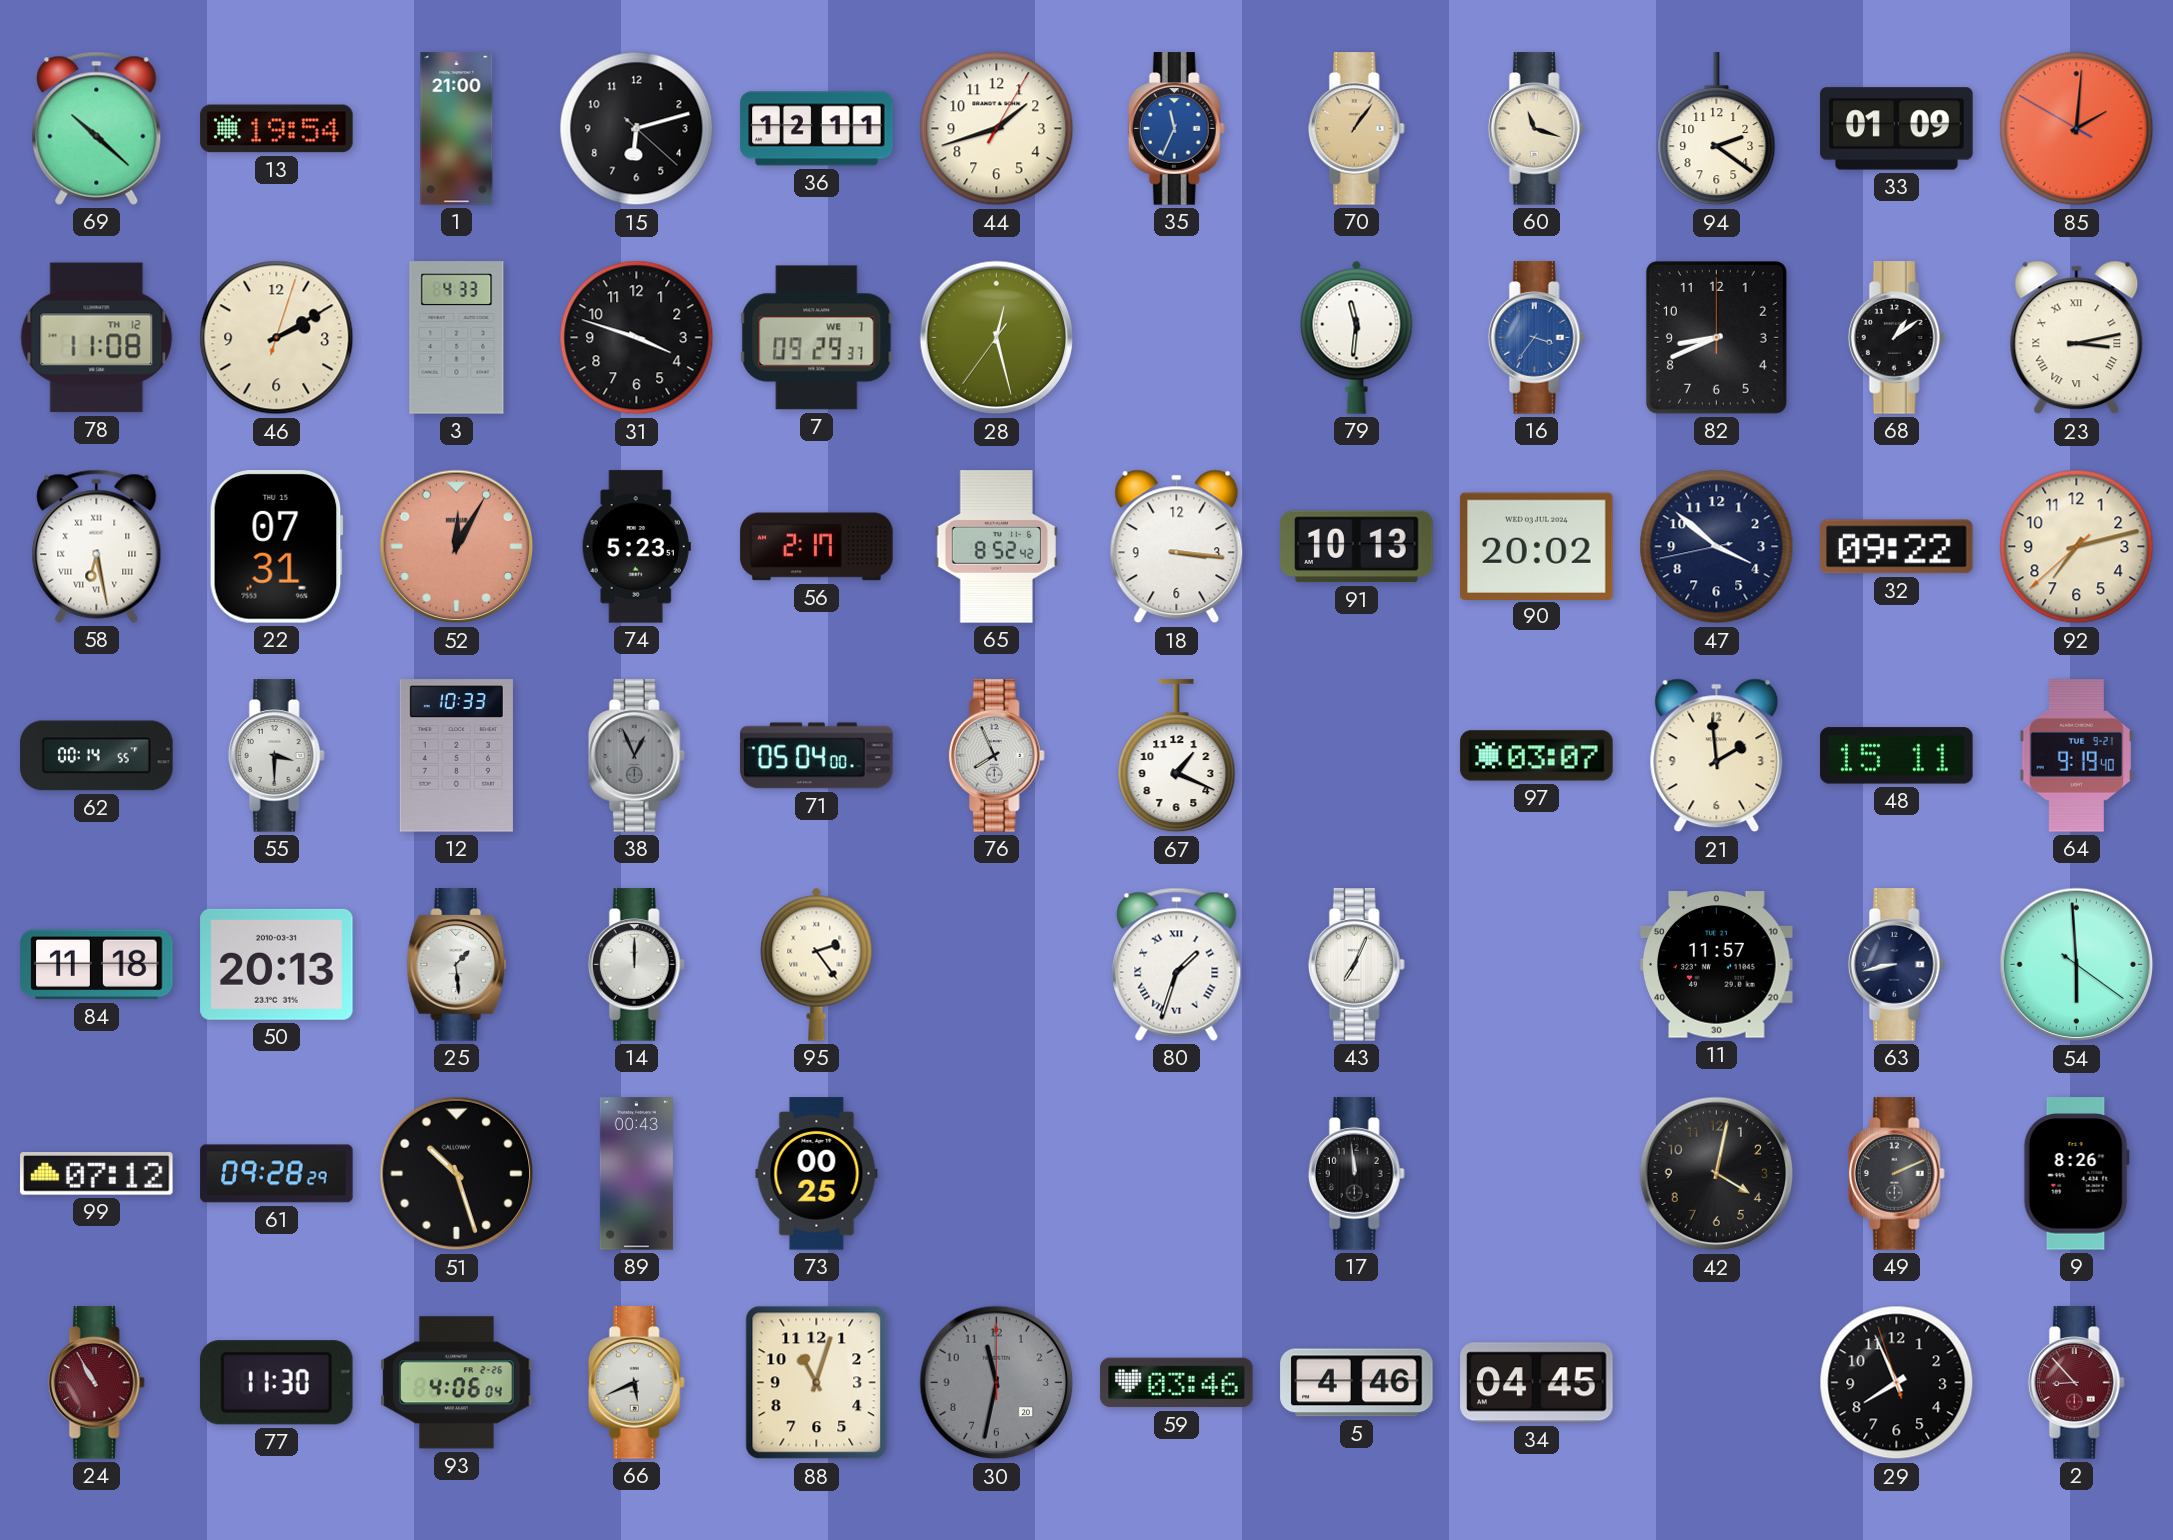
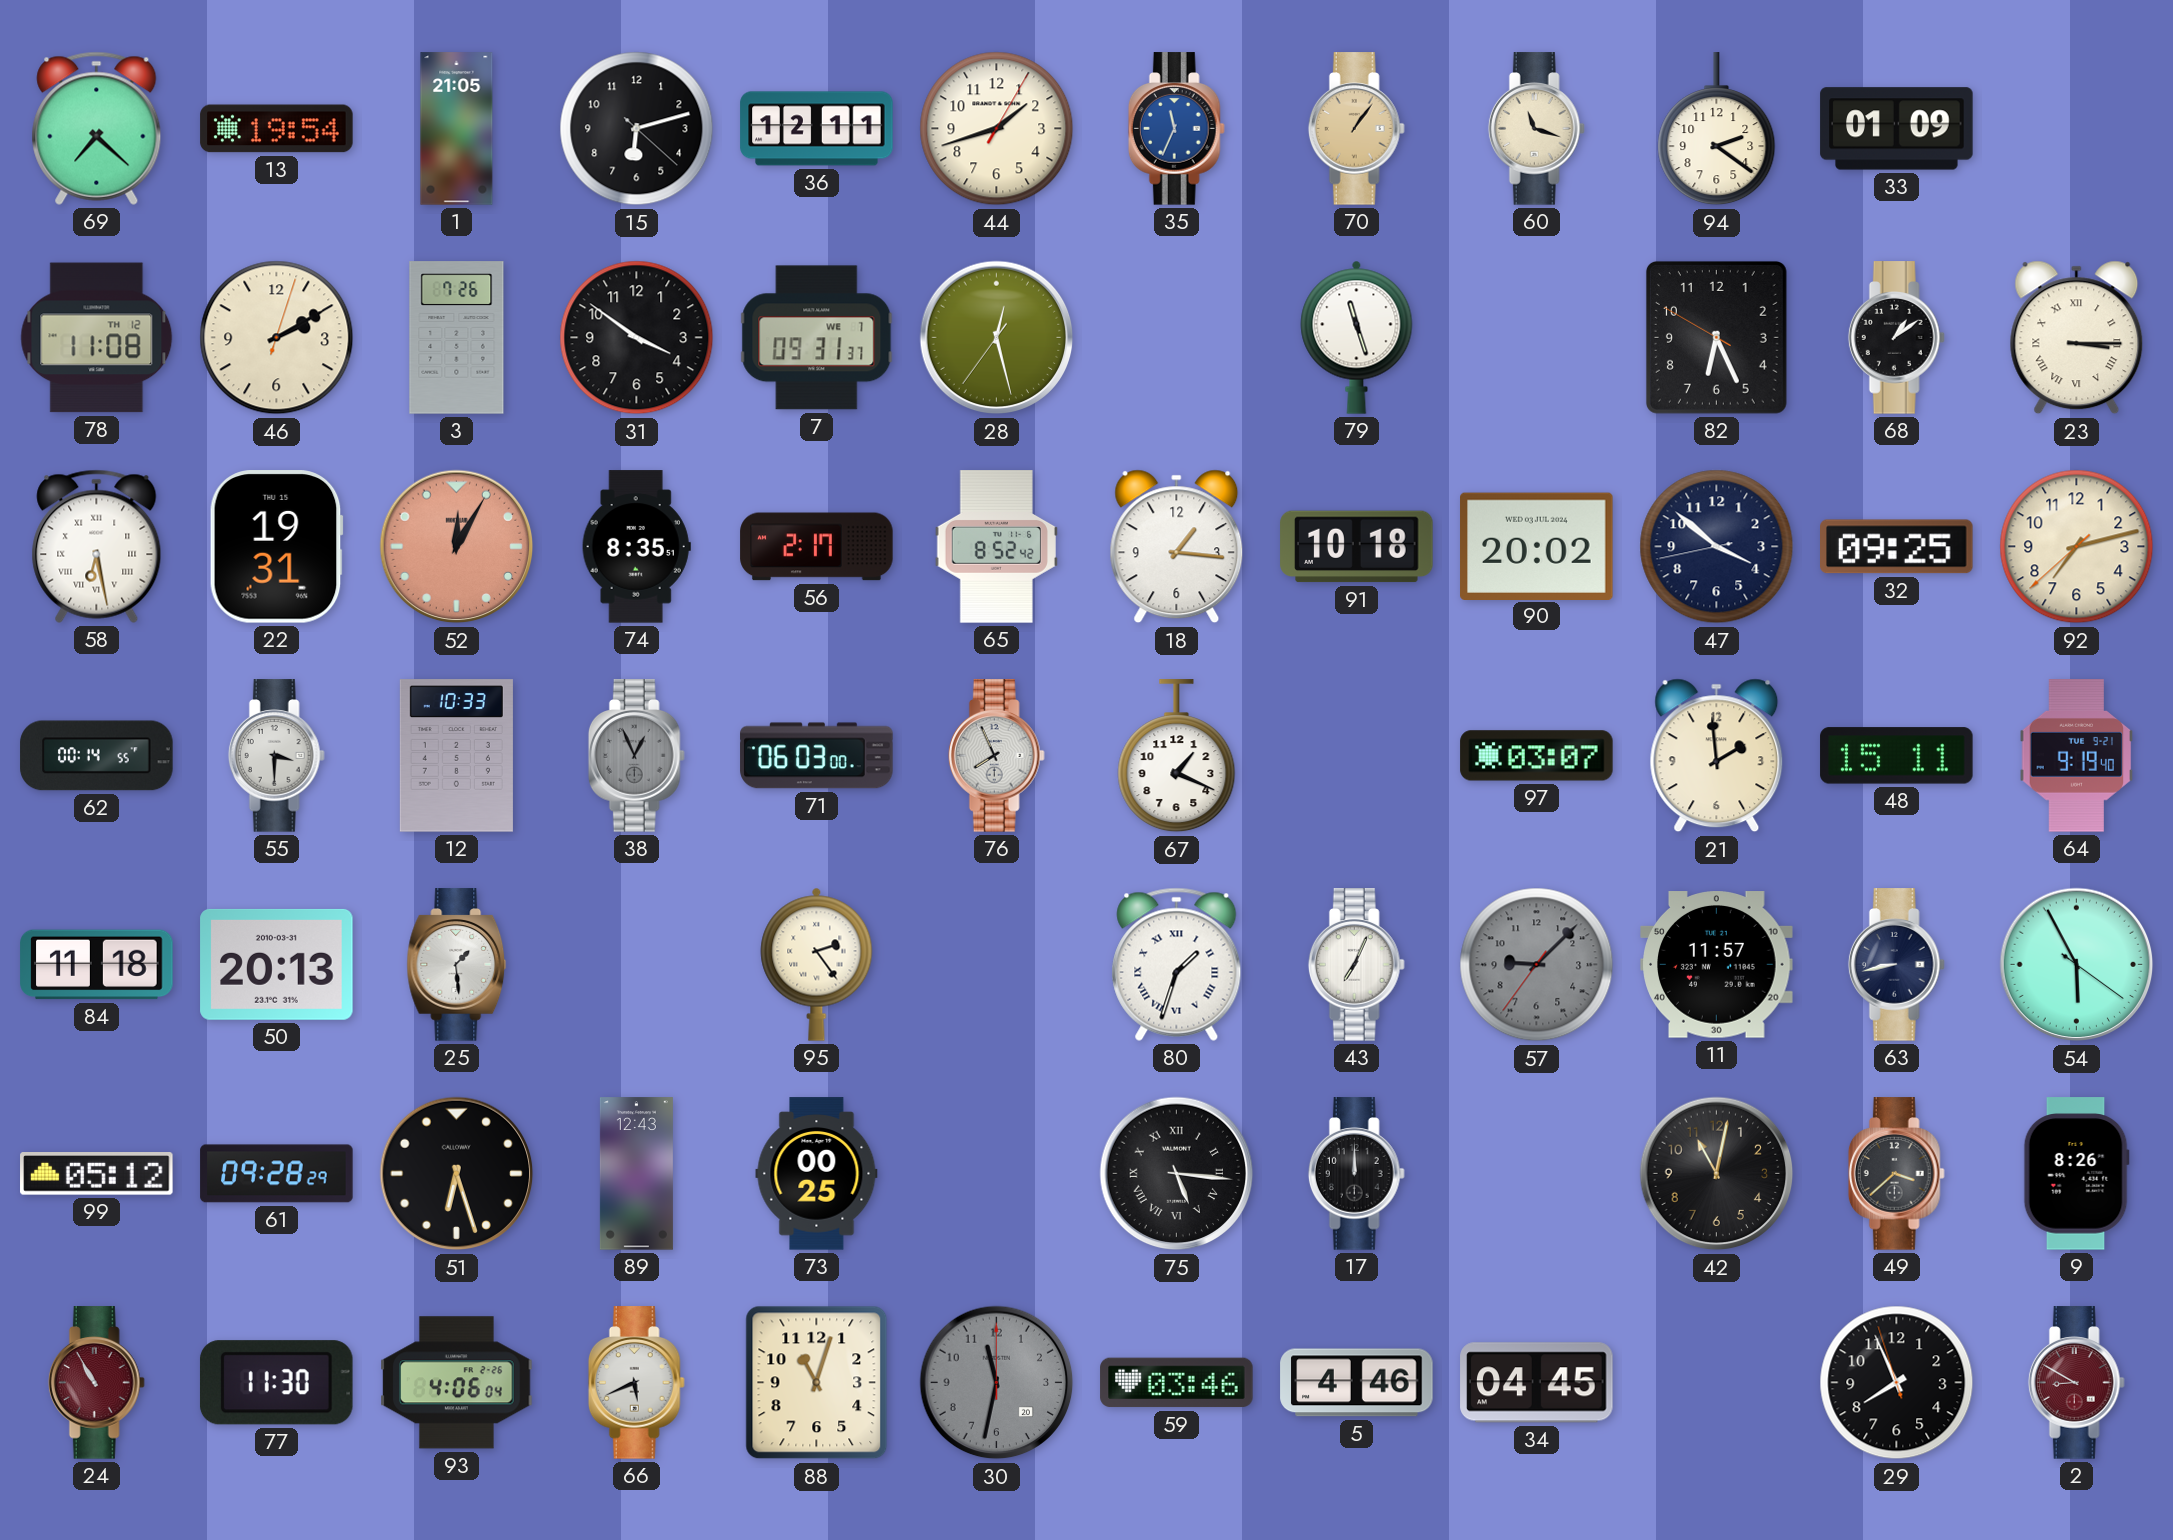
69: 10:22 -> 7:22 (97, 128)
1: 21:00 -> 21:05 (457, 129)
85: 2:00 -> none (2077, 129)
3: 4:33 -> 7:26 (457, 338)
31: 3:48 -> 3:51 (637, 338)
7: 09:29 -> 09:31 (817, 338)
79: 11:31 -> 11:27 (1357, 337)
16: 3:36 -> none (1536, 338)
82: 8:41 -> 6:25 (1716, 337)
23: 3:13 -> 3:15 (2077, 338)
22: 07:31 -> 19:31 (276, 547)
74: 5:23 -> 8:35 (636, 547)
18: 3:16 -> 1:16 (1177, 547)
91: 10:13 -> 10:18 (1357, 547)
32: 09:22 -> 09:25 (1897, 547)
71: 05:04 -> 06:03 (817, 756)
14: 12:00 -> none (636, 965)
57: none -> 9:07 (1537, 965)
54: 5:59 -> 5:55 (2077, 965)
99: 07:12 -> 05:12 (97, 1174)
51: 10:27 -> 6:27 (457, 1174)
89: 00:43 -> 12:43 (636, 1174)
75: none -> 5:16 (1177, 1174)
17: 11:59 -> 12:00 (1356, 1174)
42: 4:02 -> 11:02 (1717, 1174)
49: 2:11 -> 3:38 (1896, 1174)
2: 8:53 -> 8:50 (2076, 1383)
